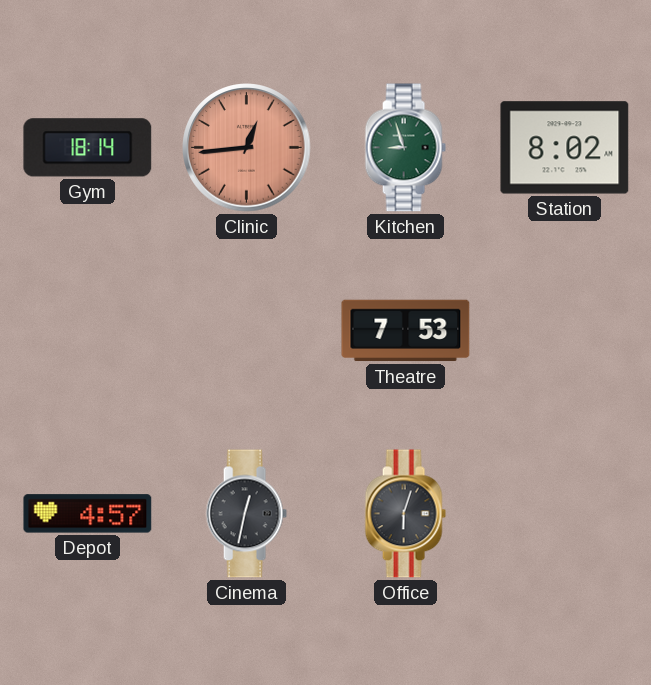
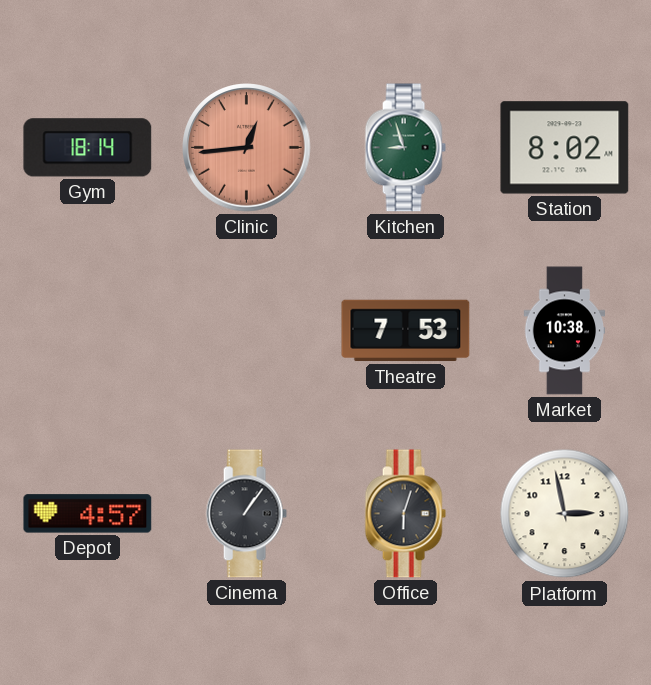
Market: none -> 10:38 (565, 331)
Cinema: 12:32 -> 1:06 (246, 514)
Platform: none -> 2:58 (565, 514)
